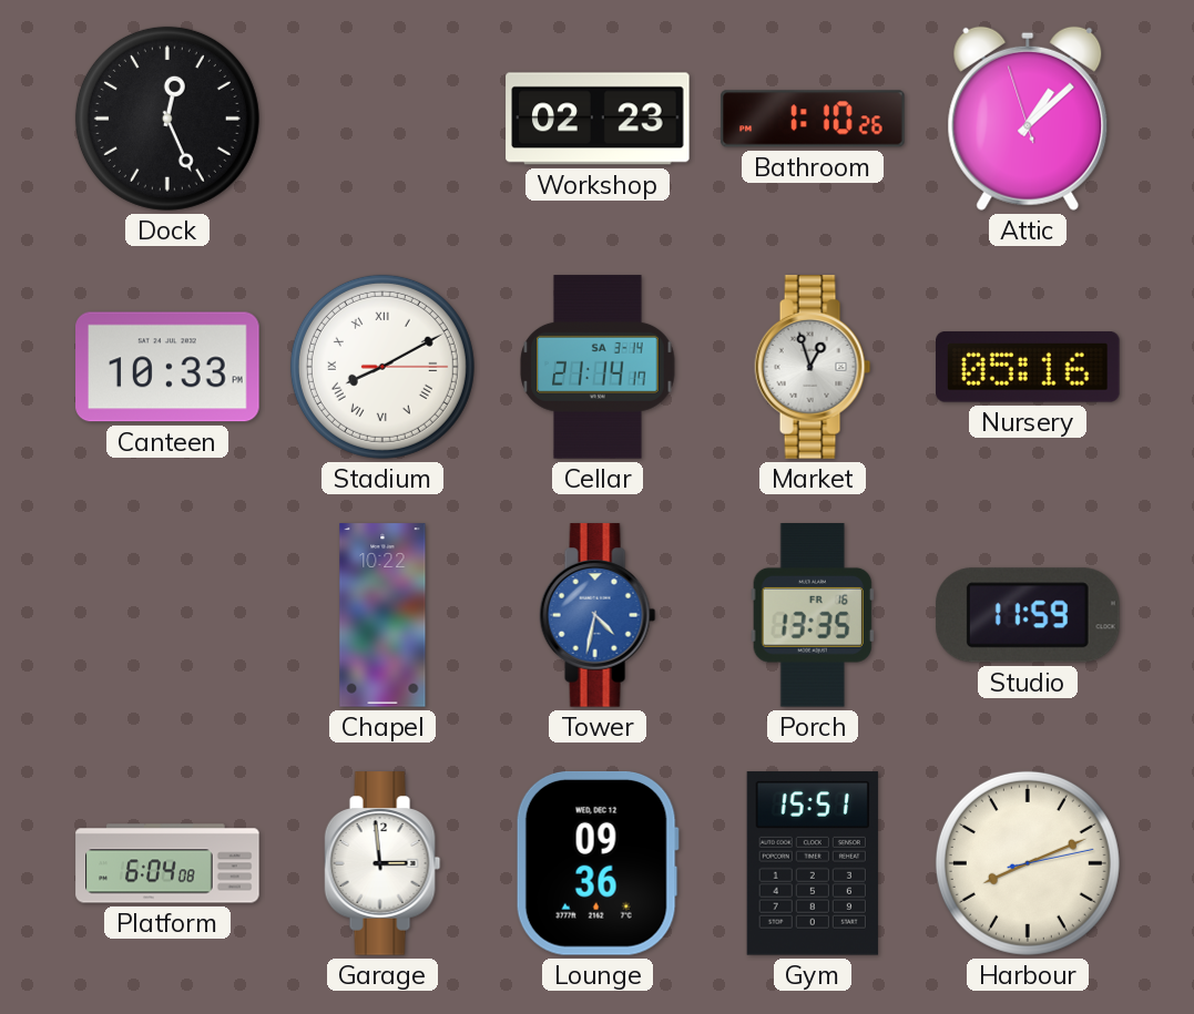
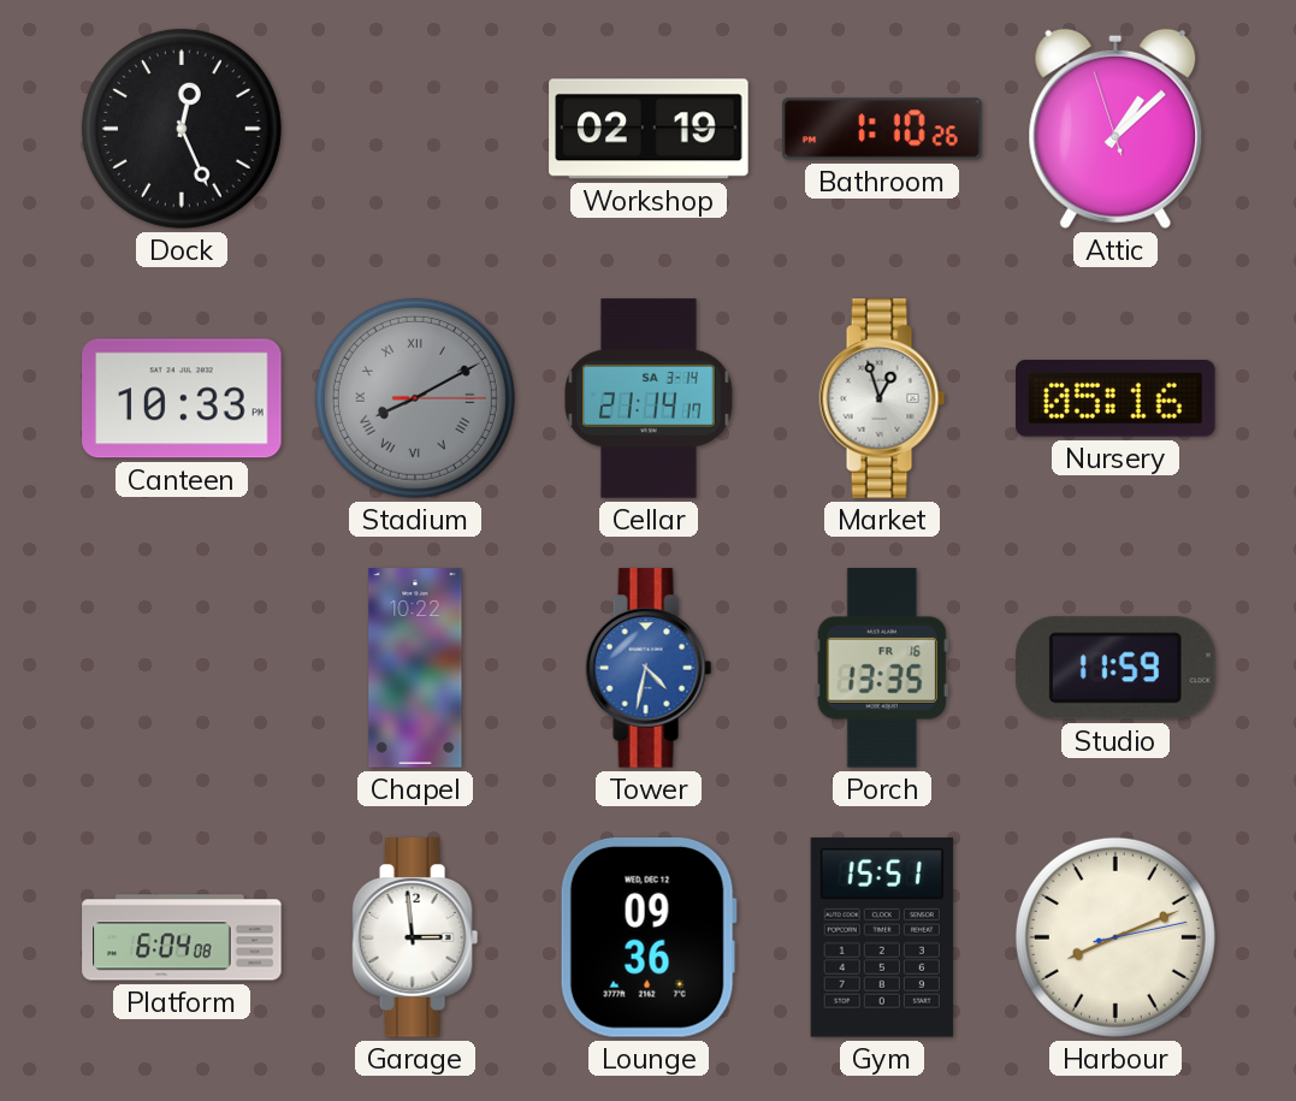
Workshop: 02:23 -> 02:19 (649, 129)
Stadium dial: white -> grey (415, 398)
